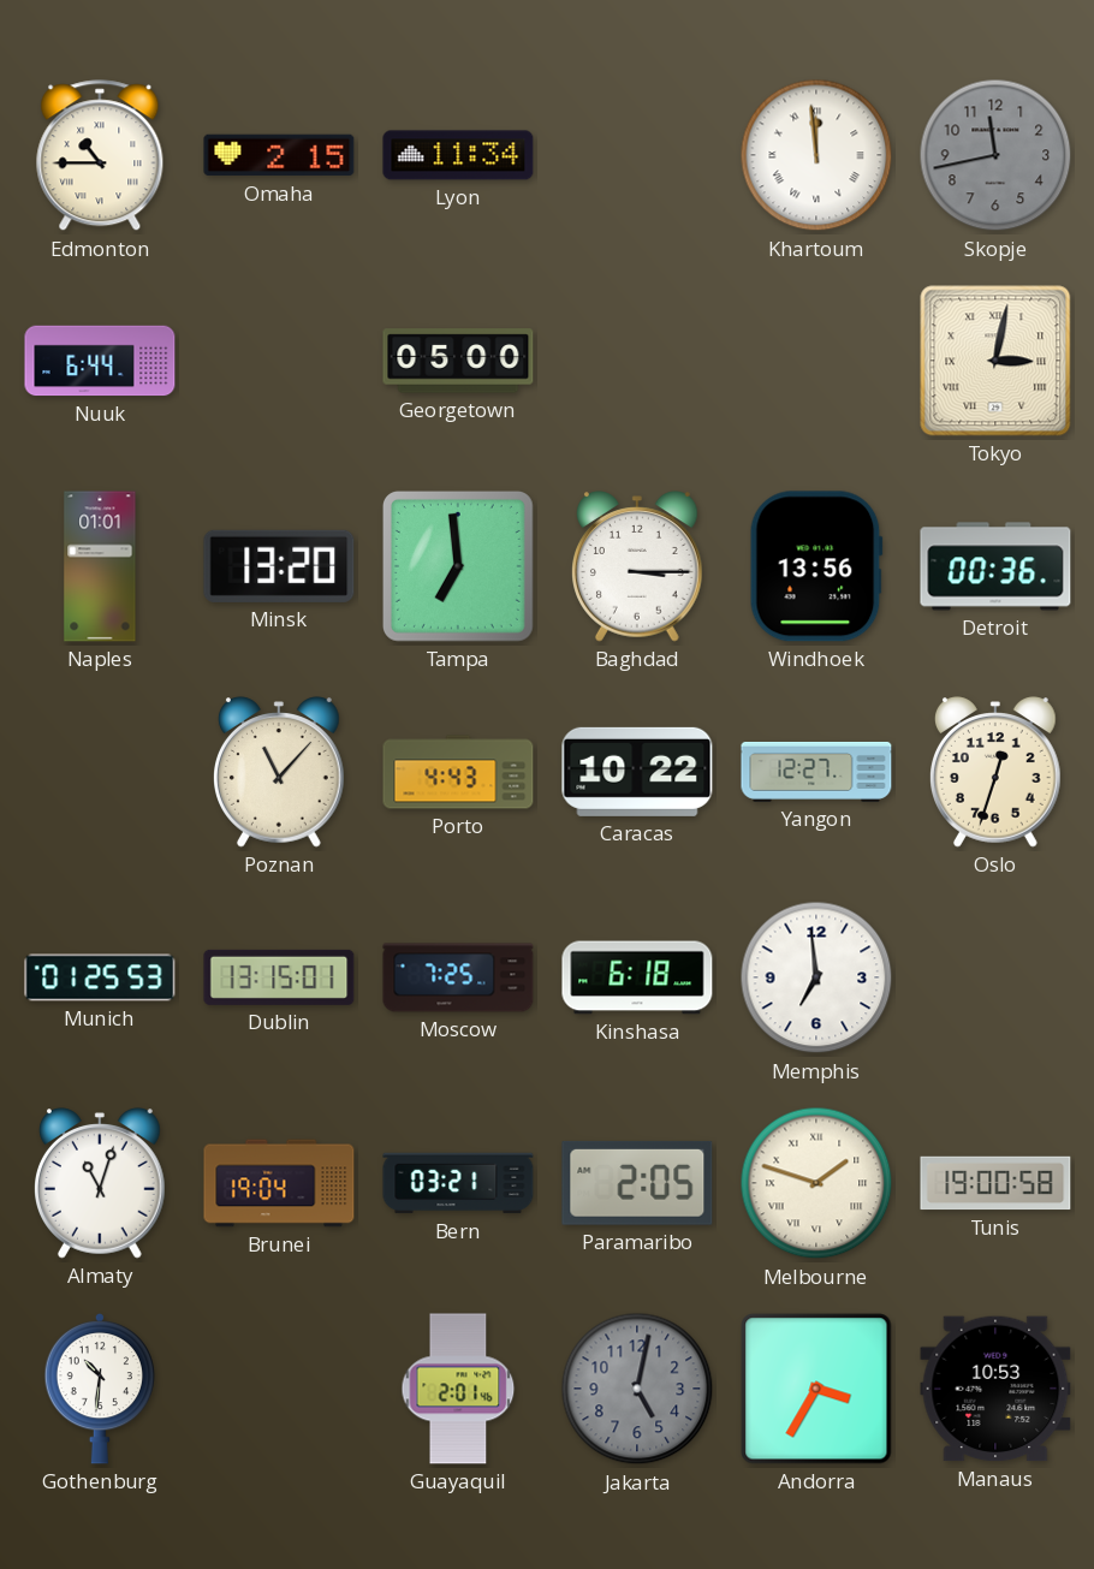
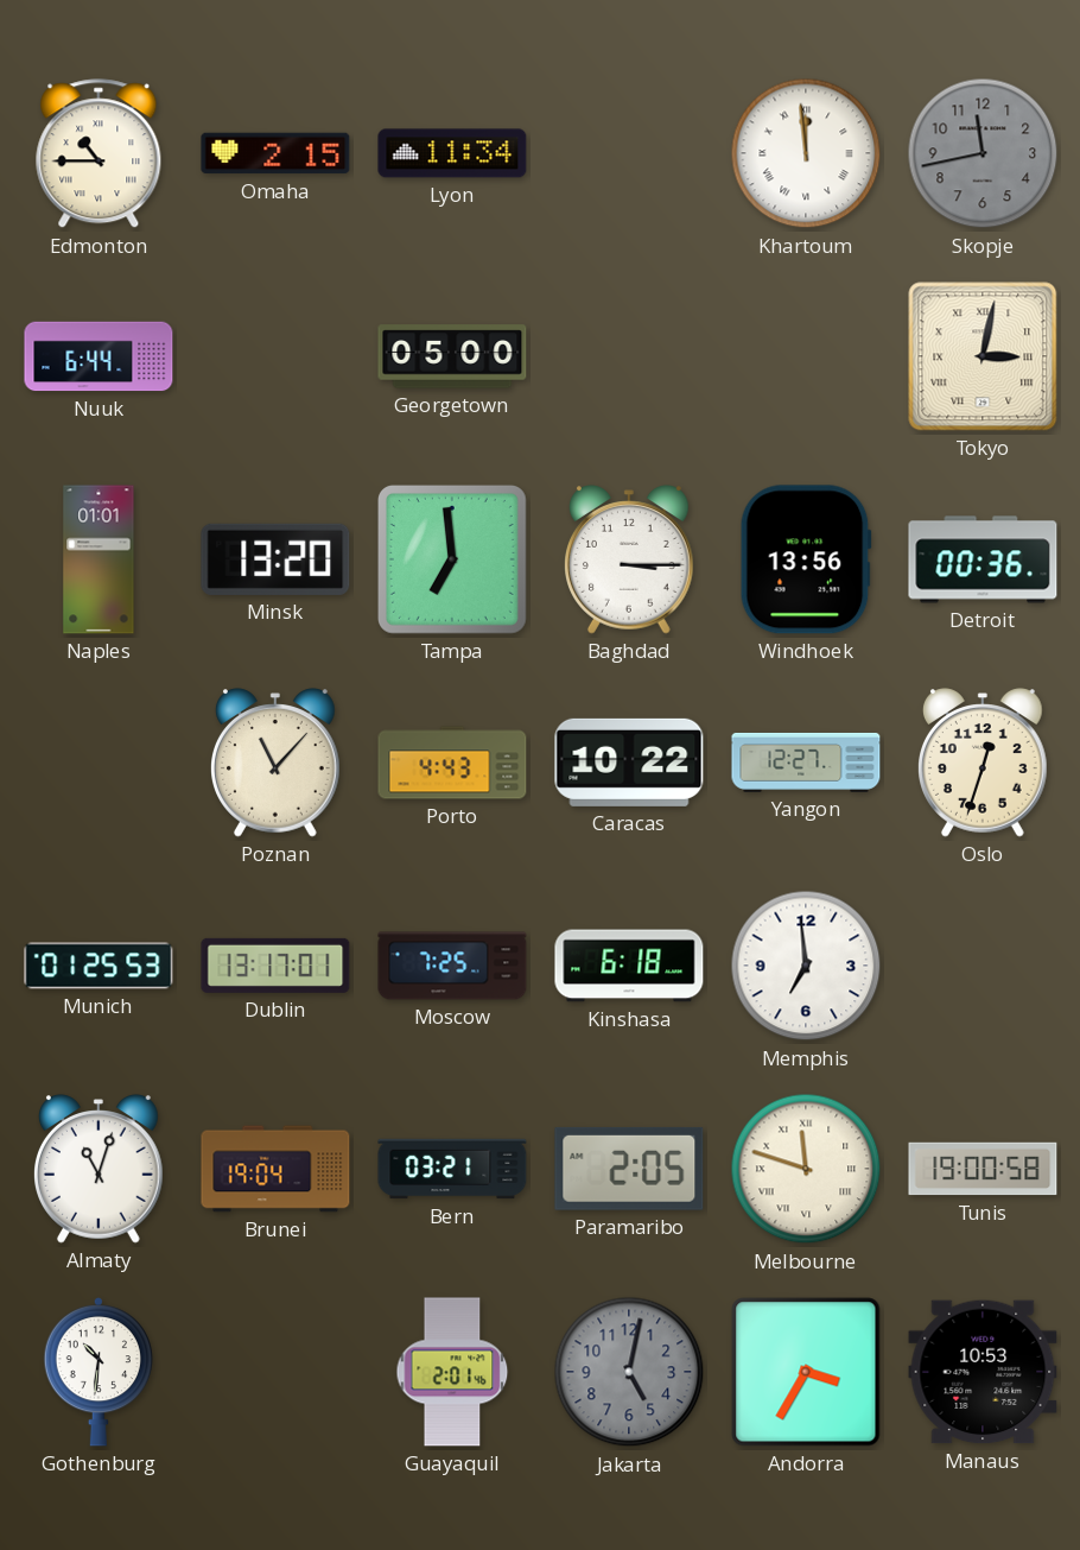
Dublin: 13:15 -> 13:17 (275, 966)
Melbourne: 1:48 -> 11:48 (806, 1169)
